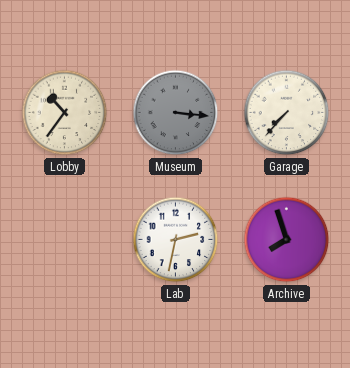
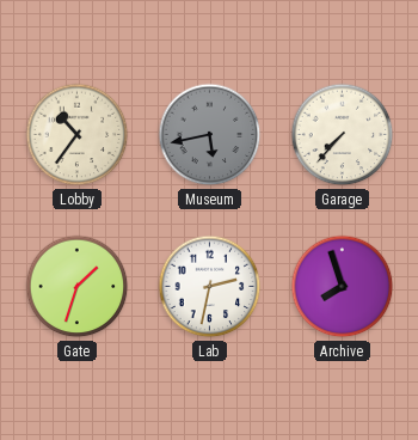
Museum: 3:16 -> 5:43 (210, 135)
Gate: none -> 1:33 (78, 287)
